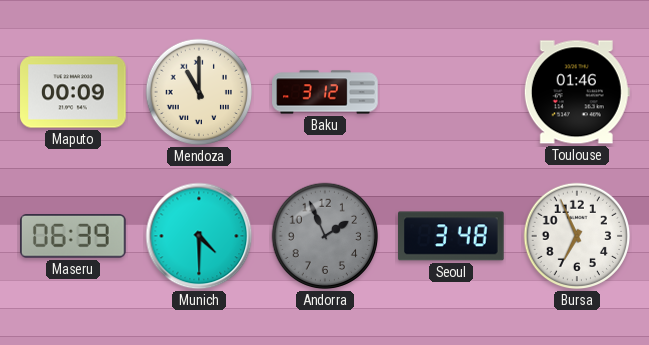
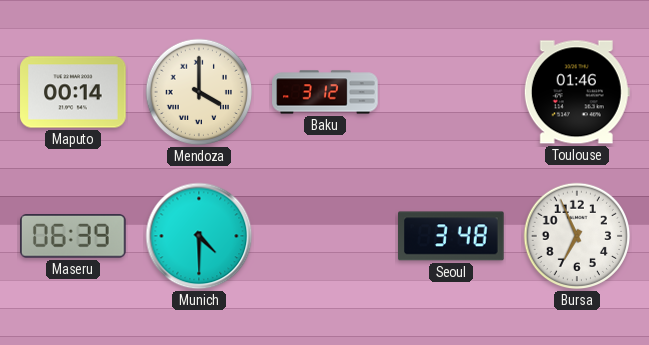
Maputo: 00:09 -> 00:14 (73, 92)
Mendoza: 11:00 -> 4:00 (199, 92)
Andorra: 1:56 -> none (325, 236)
